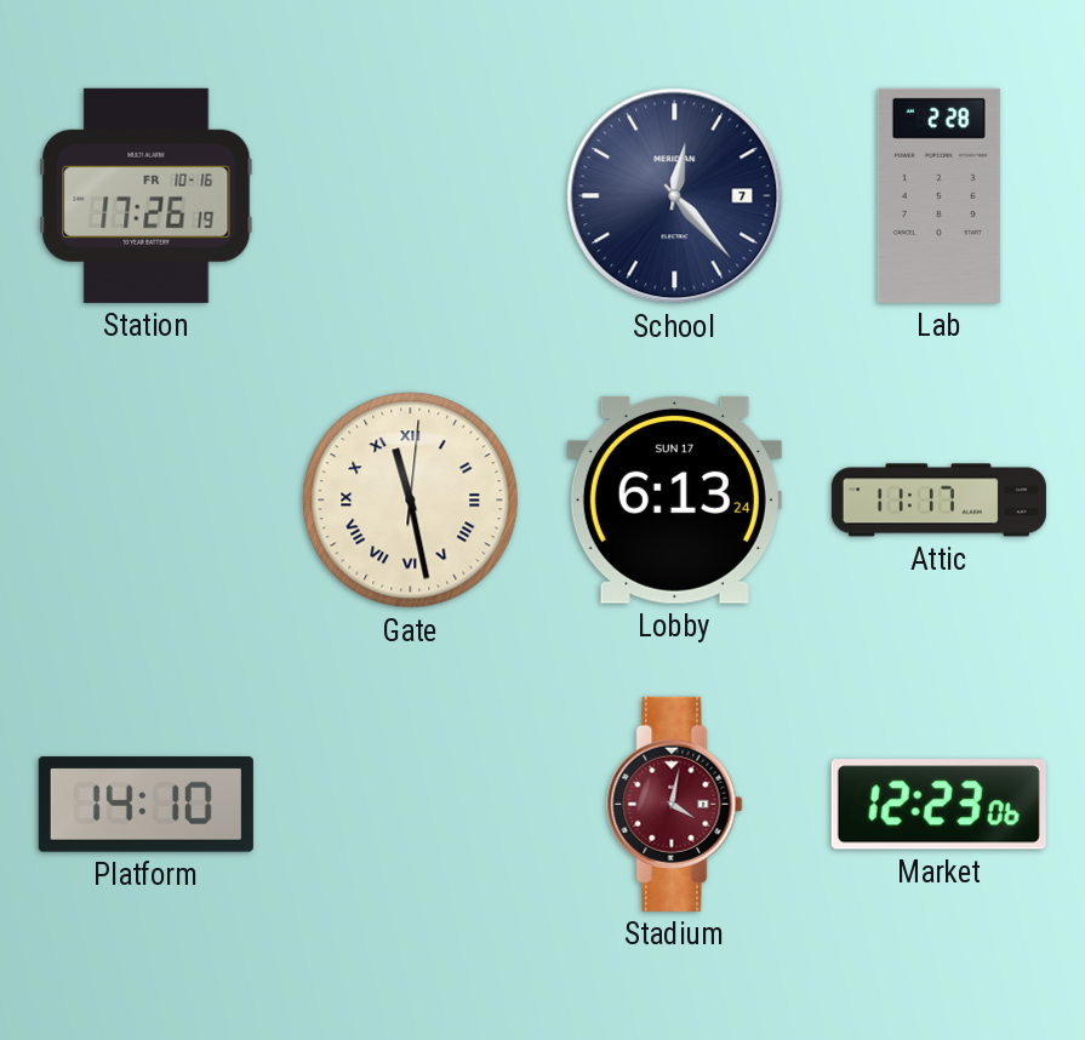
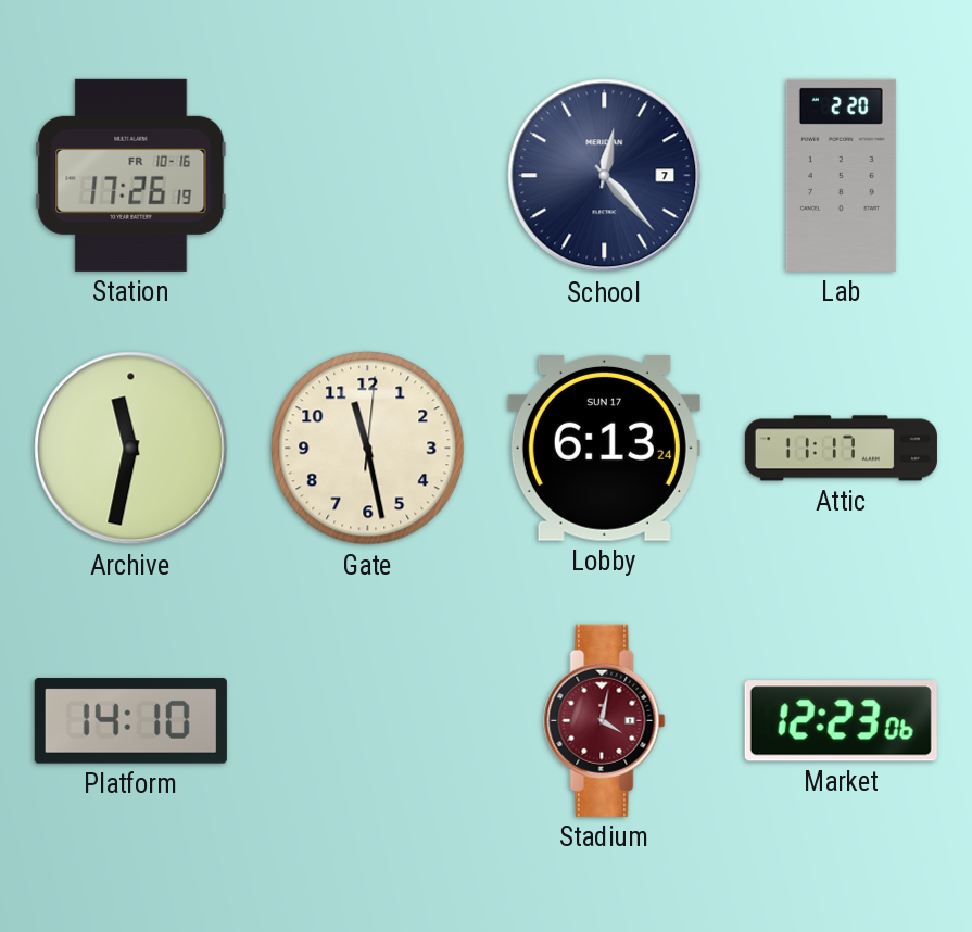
Lab: 2:28 -> 2:20 (841, 175)
Archive: none -> 11:32 (131, 449)
Gate numerals: Roman -> Arabic (368, 449)
